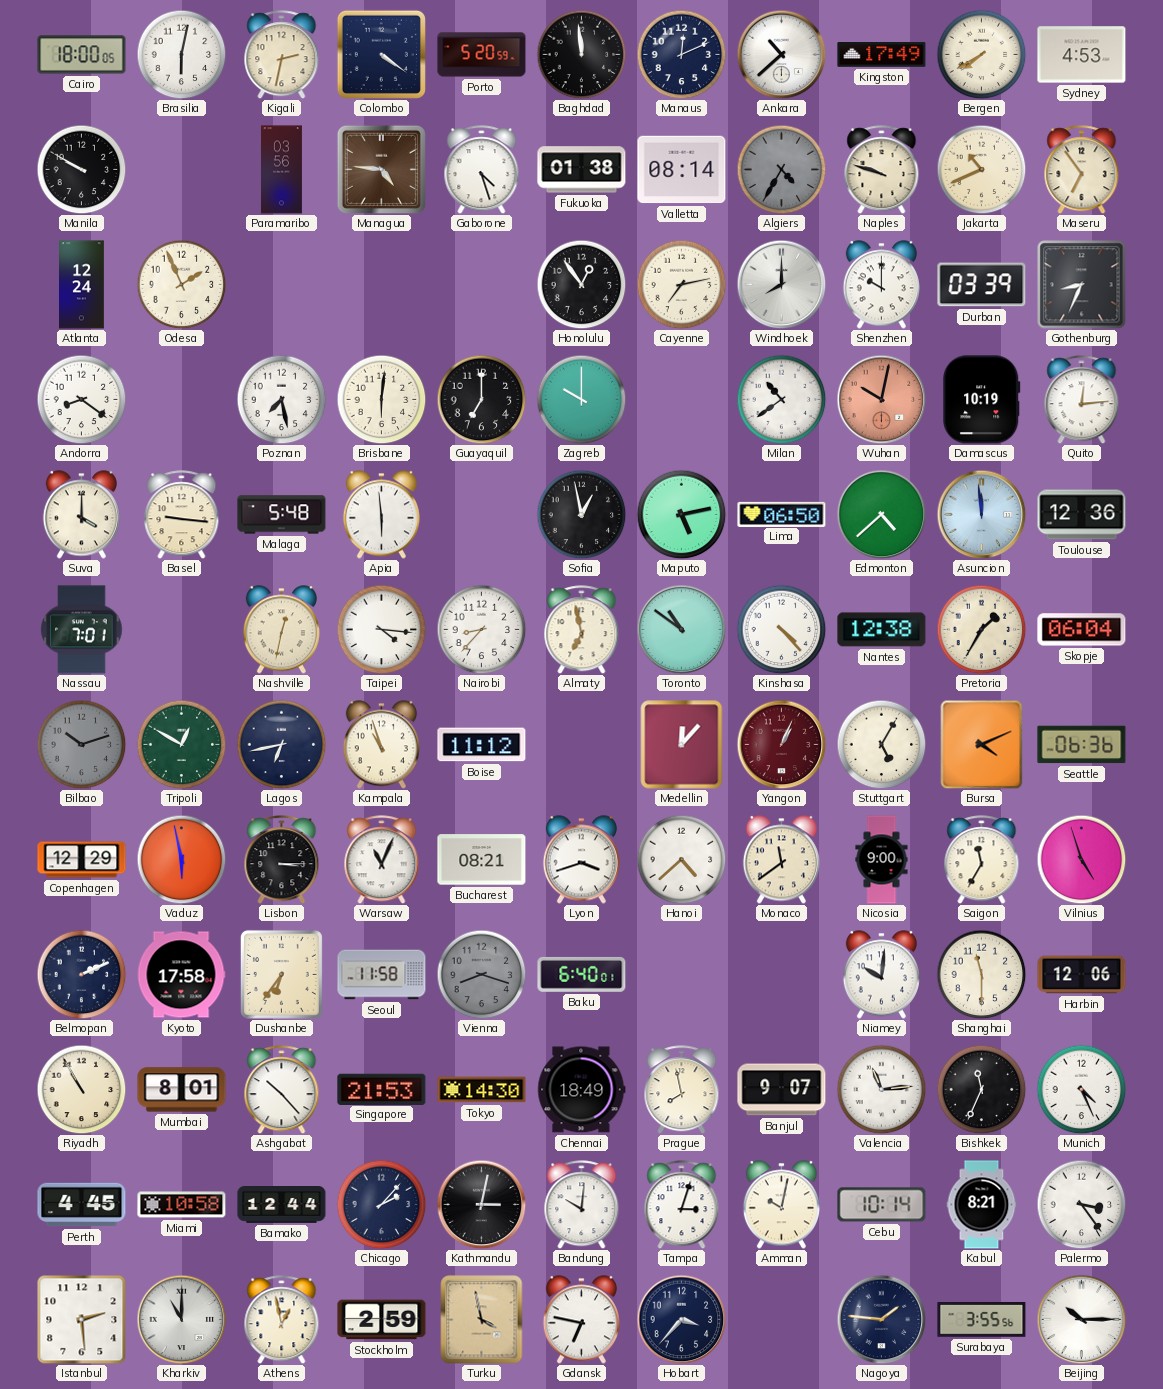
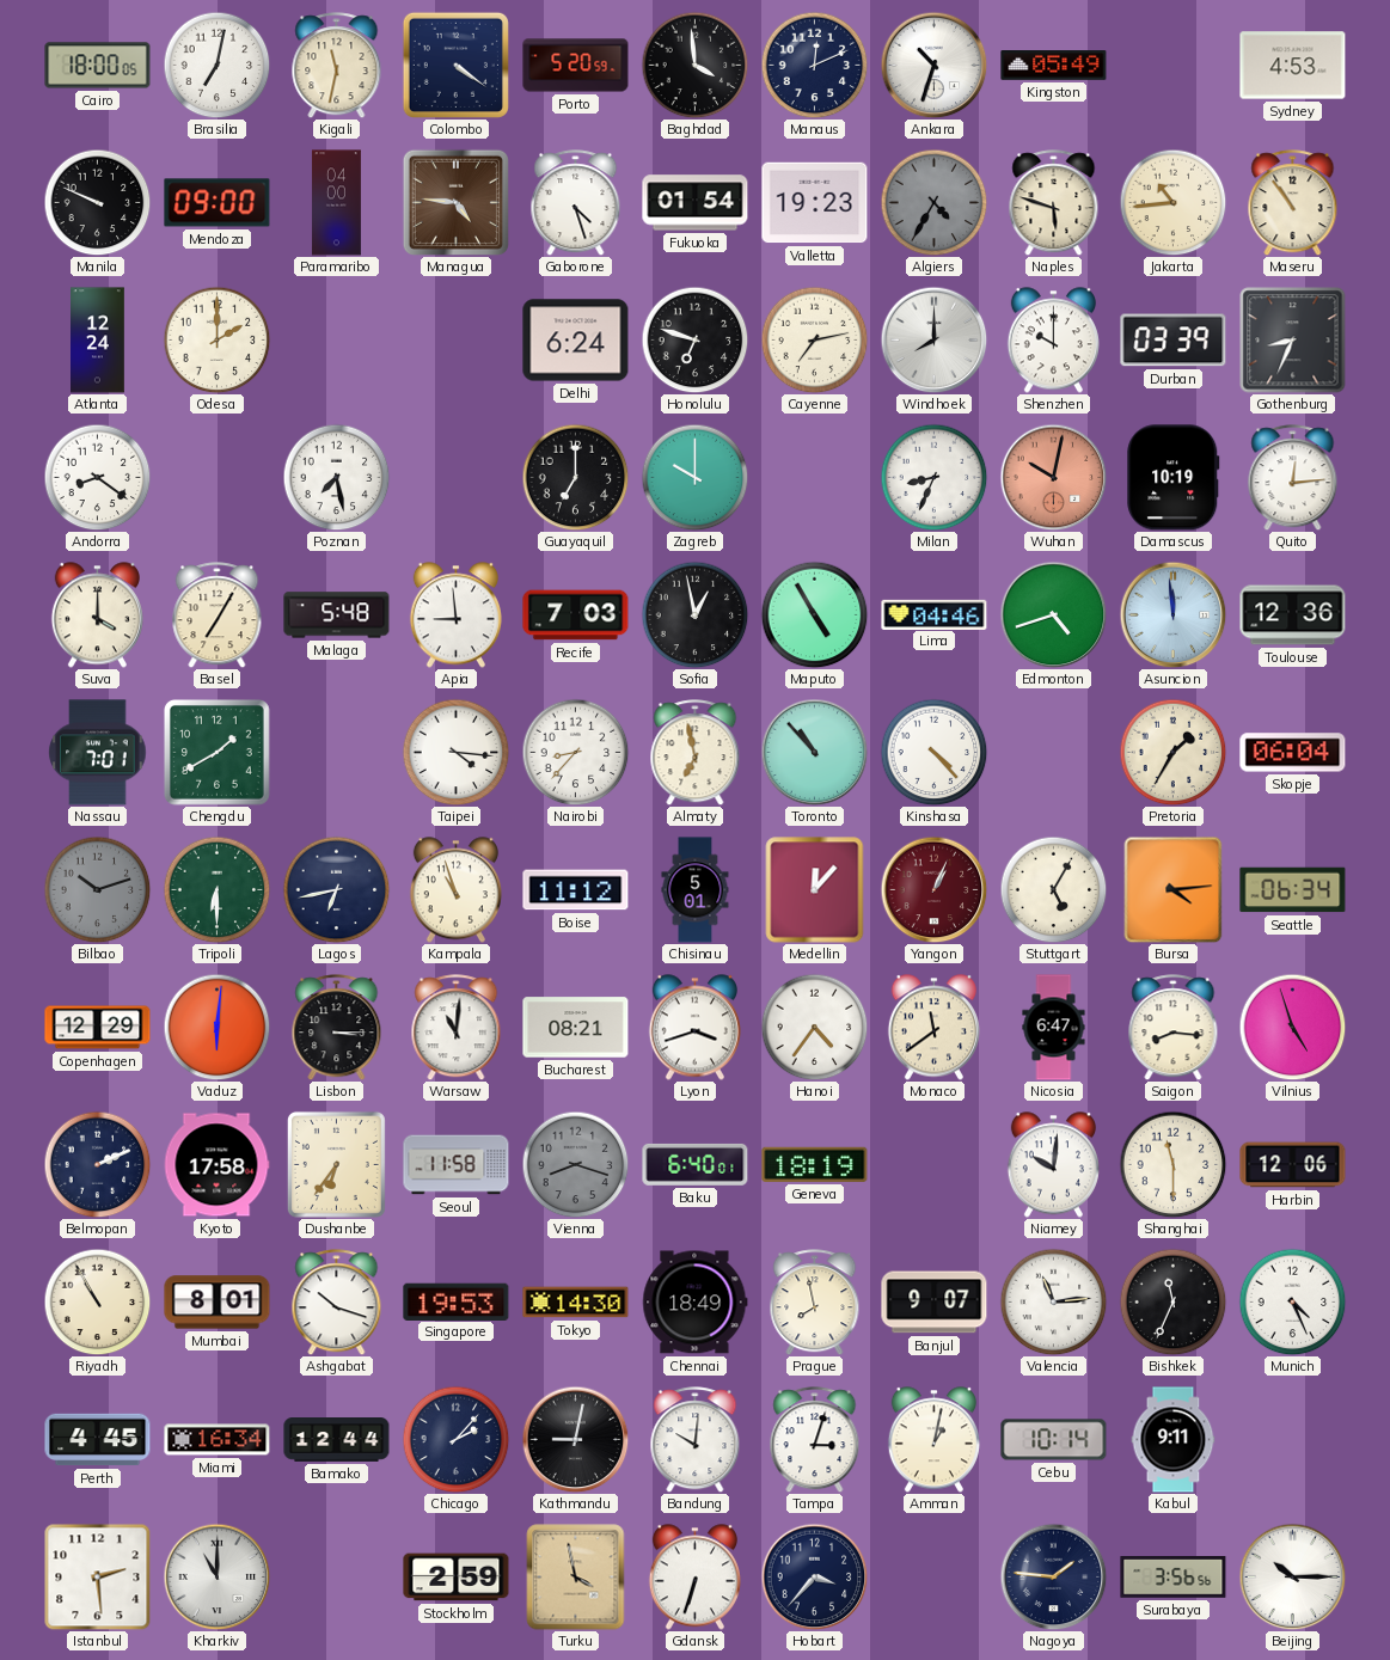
Brasilia: 6:02 -> 7:02 (216, 65)
Kigali: 2:32 -> 11:32 (337, 66)
Baghdad: 11:59 -> 3:59 (694, 65)
Ankara: 10:38 -> 10:33 (933, 65)
Kingston: 17:49 -> 05:49 (1054, 66)
Bergen: 7:40 -> none (981, 54)
Manila: 9:50 -> 9:49 (97, 202)
Mendoza: none -> 09:00 (218, 203)
Paramaribo: 03:56 -> 04:00 (336, 203)
Fukuoka: 01:38 -> 01:54 (696, 203)
Valletta: 08:14 -> 19:23 (815, 203)
Naples: 9:48 -> 5:48 (1054, 203)
Jakarta: 10:41 -> 10:44 (1172, 202)
Maseru: 6:54 -> 10:54 (1293, 203)
Odesa: 1:56 -> 2:00 (216, 339)
Delhi: none -> 6:24 (576, 341)
Honolulu: 12:54 -> 6:48 (694, 339)
Brisbane: 6:01 -> none (381, 399)
Milan: 10:39 -> 8:34 (933, 477)
Basel: 9:16 -> 7:05 (218, 615)
Apia: 5:59 -> 8:59 (455, 615)
Recife: none -> 7:03 (576, 615)
Maputo: 5:13 -> 4:55 (814, 614)
Lima: 06:50 -> 04:46 (935, 614)
Edmonton: 4:38 -> 4:42 (1053, 614)
Chengdu: none -> 1:40 (216, 752)
Nashville: 12:32 -> none (281, 630)
Toronto: 10:51 -> 10:53 (814, 752)
Nantes: 12:38 -> none (882, 630)
Tripoli: 12:50 -> 6:30 (216, 889)
Chisinau: none -> 5:01 (696, 890)
Bursa: 4:11 -> 4:14 (1174, 889)
Seattle: 06:36 -> 06:34 (1293, 890)
Vaduz: 5:58 -> 6:01 (216, 1027)
Warsaw: 11:04 -> 11:01 (457, 1028)
Hanoi: 4:38 -> 4:36 (814, 1027)
Nicosia: 9:00 -> 6:47 (1054, 1028)
Saigon: 11:35 -> 8:16 (1174, 1028)
Geneva: none -> 18:19 (815, 1164)
Ashgabat: 10:23 -> 10:18 (337, 1303)
Singapore: 21:53 -> 19:53 (457, 1301)
Miami: 10:58 -> 16:34 (218, 1440)
Kathmandu: 3:02 -> 9:02 (575, 1439)
Amman: 10:02 -> 1:02 (933, 1440)
Kabul: 8:21 -> 9:11 (1174, 1440)
Palermo: 3:24 -> none (1081, 1204)
Athens: 12:58 -> none (282, 1320)
Gdansk: 6:47 -> 6:33 (694, 1578)
Surabaya: 3:55 -> 3:56 (1174, 1578)
